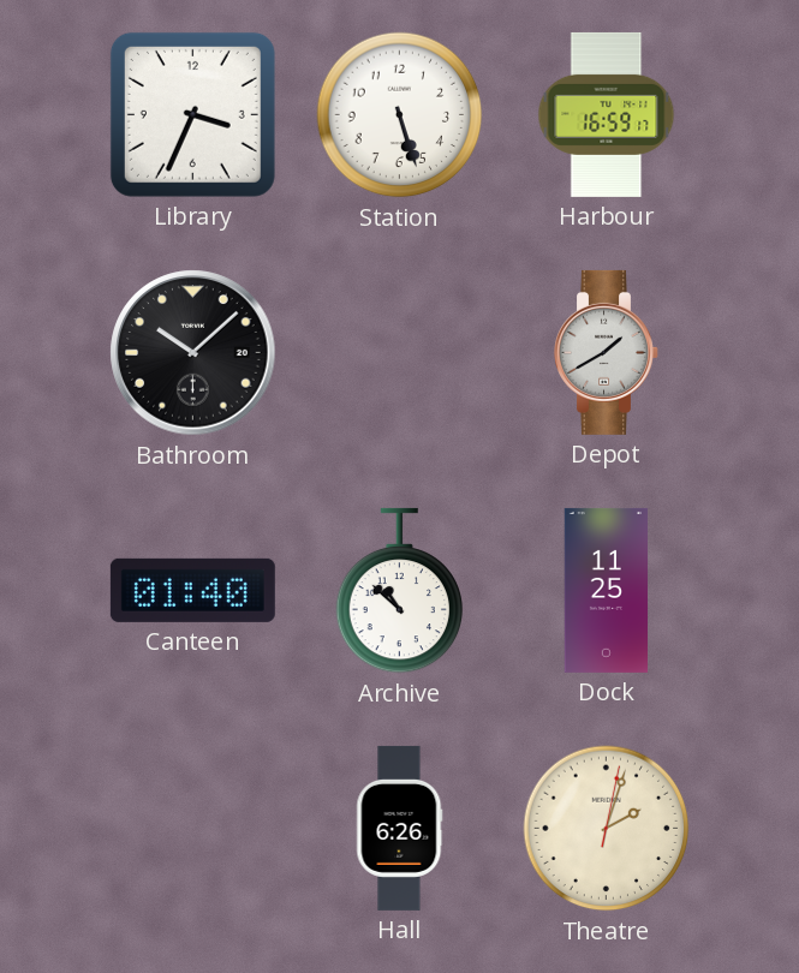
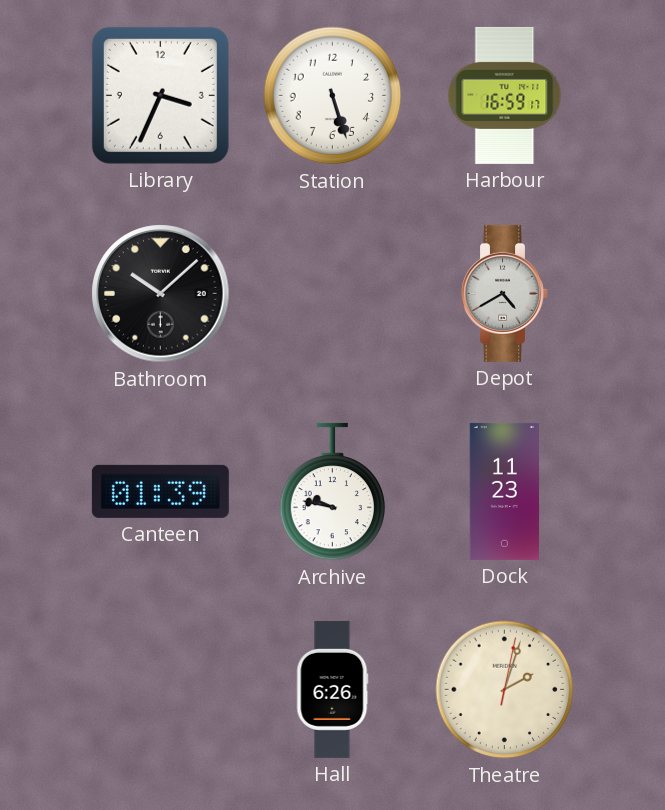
Depot: 1:40 -> 4:40 (505, 293)
Canteen: 01:40 -> 01:39 (160, 491)
Archive: 10:52 -> 9:47 (333, 492)
Dock: 11:25 -> 11:23 (505, 491)
